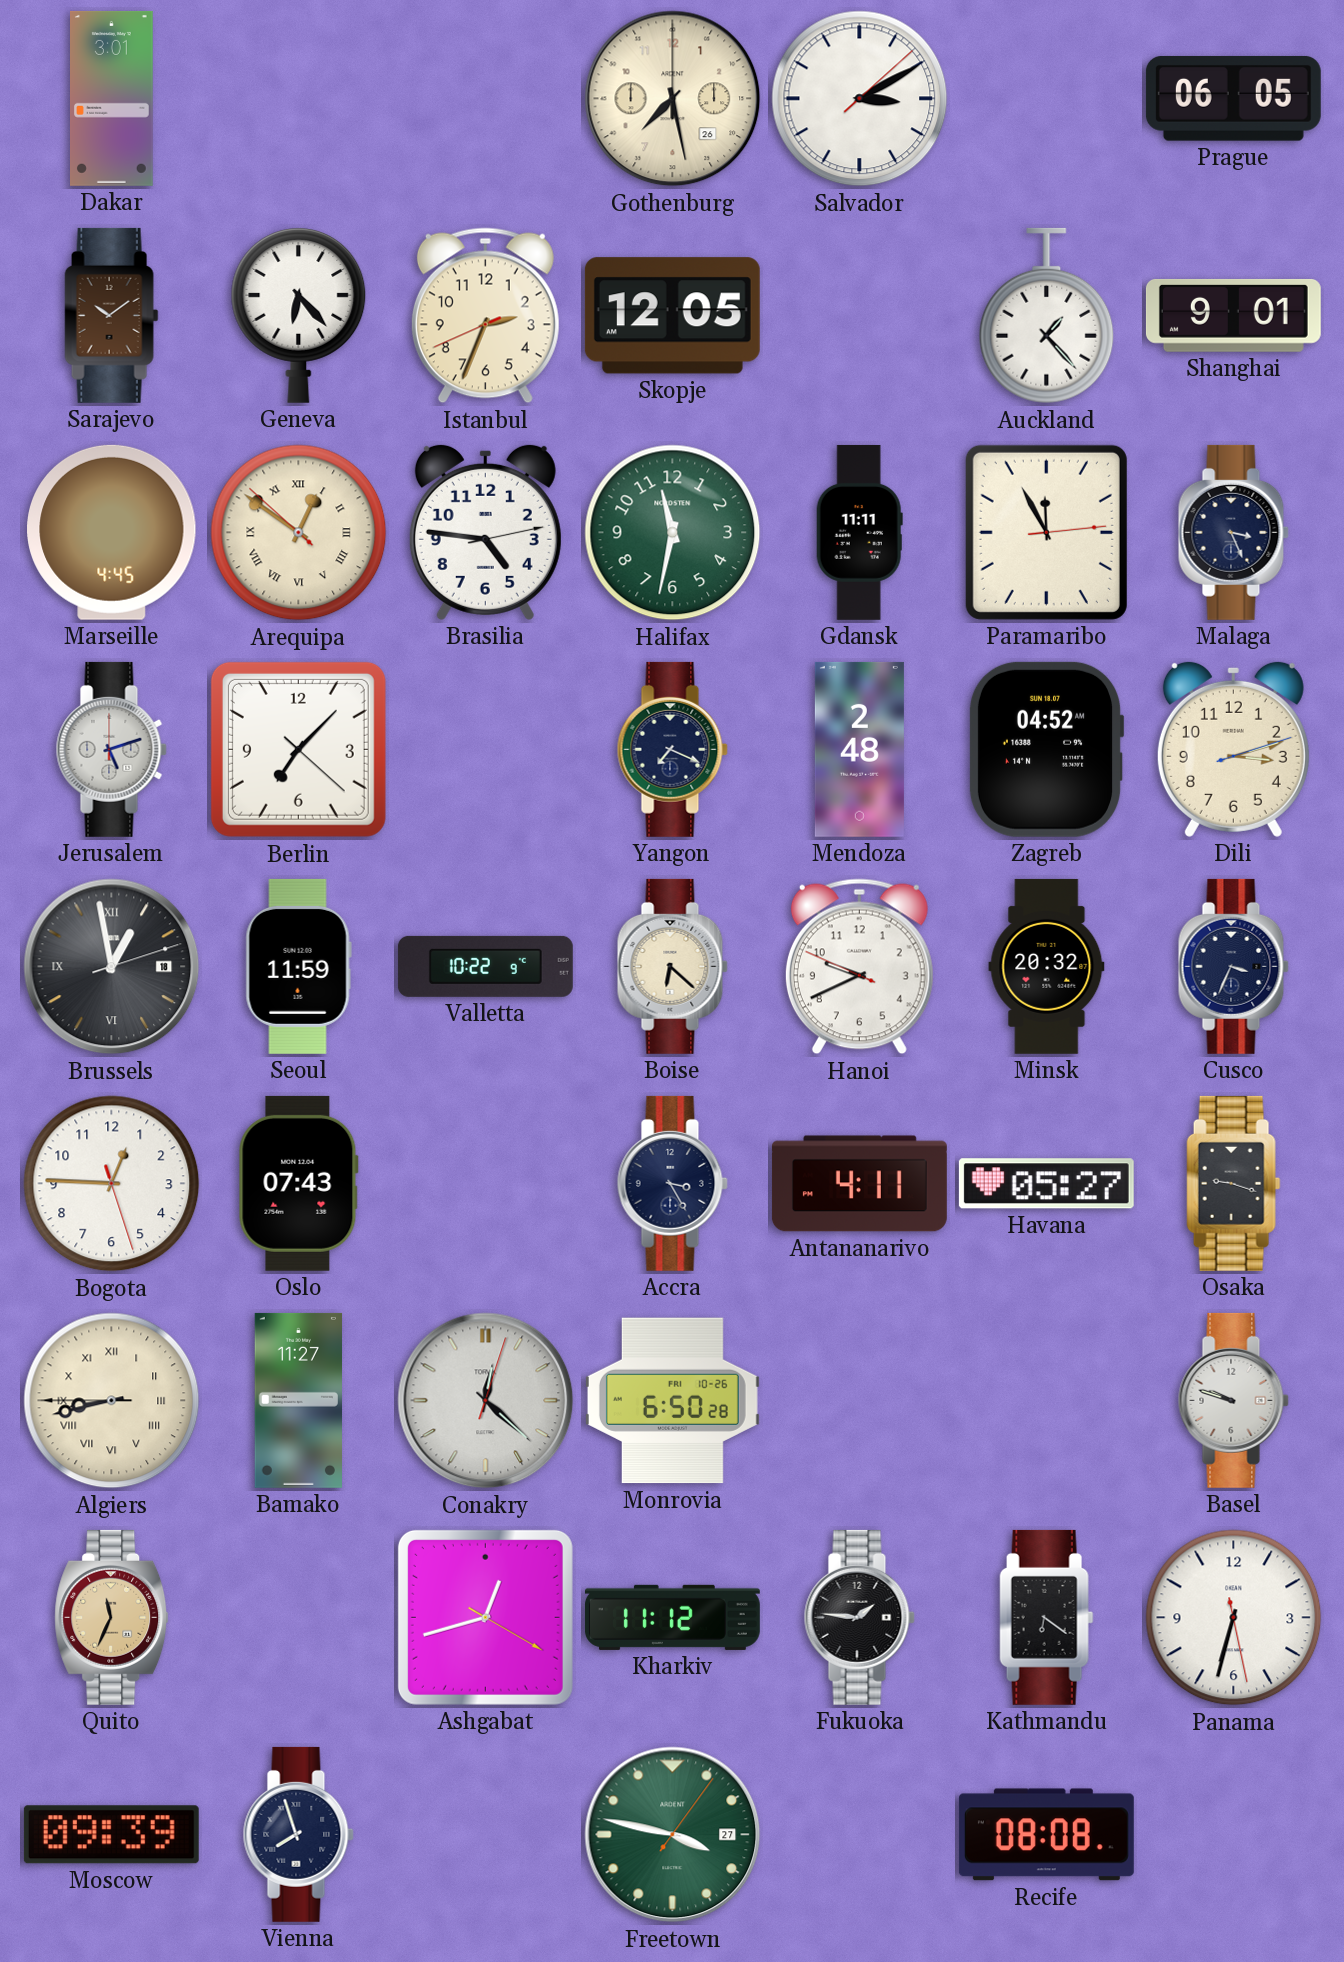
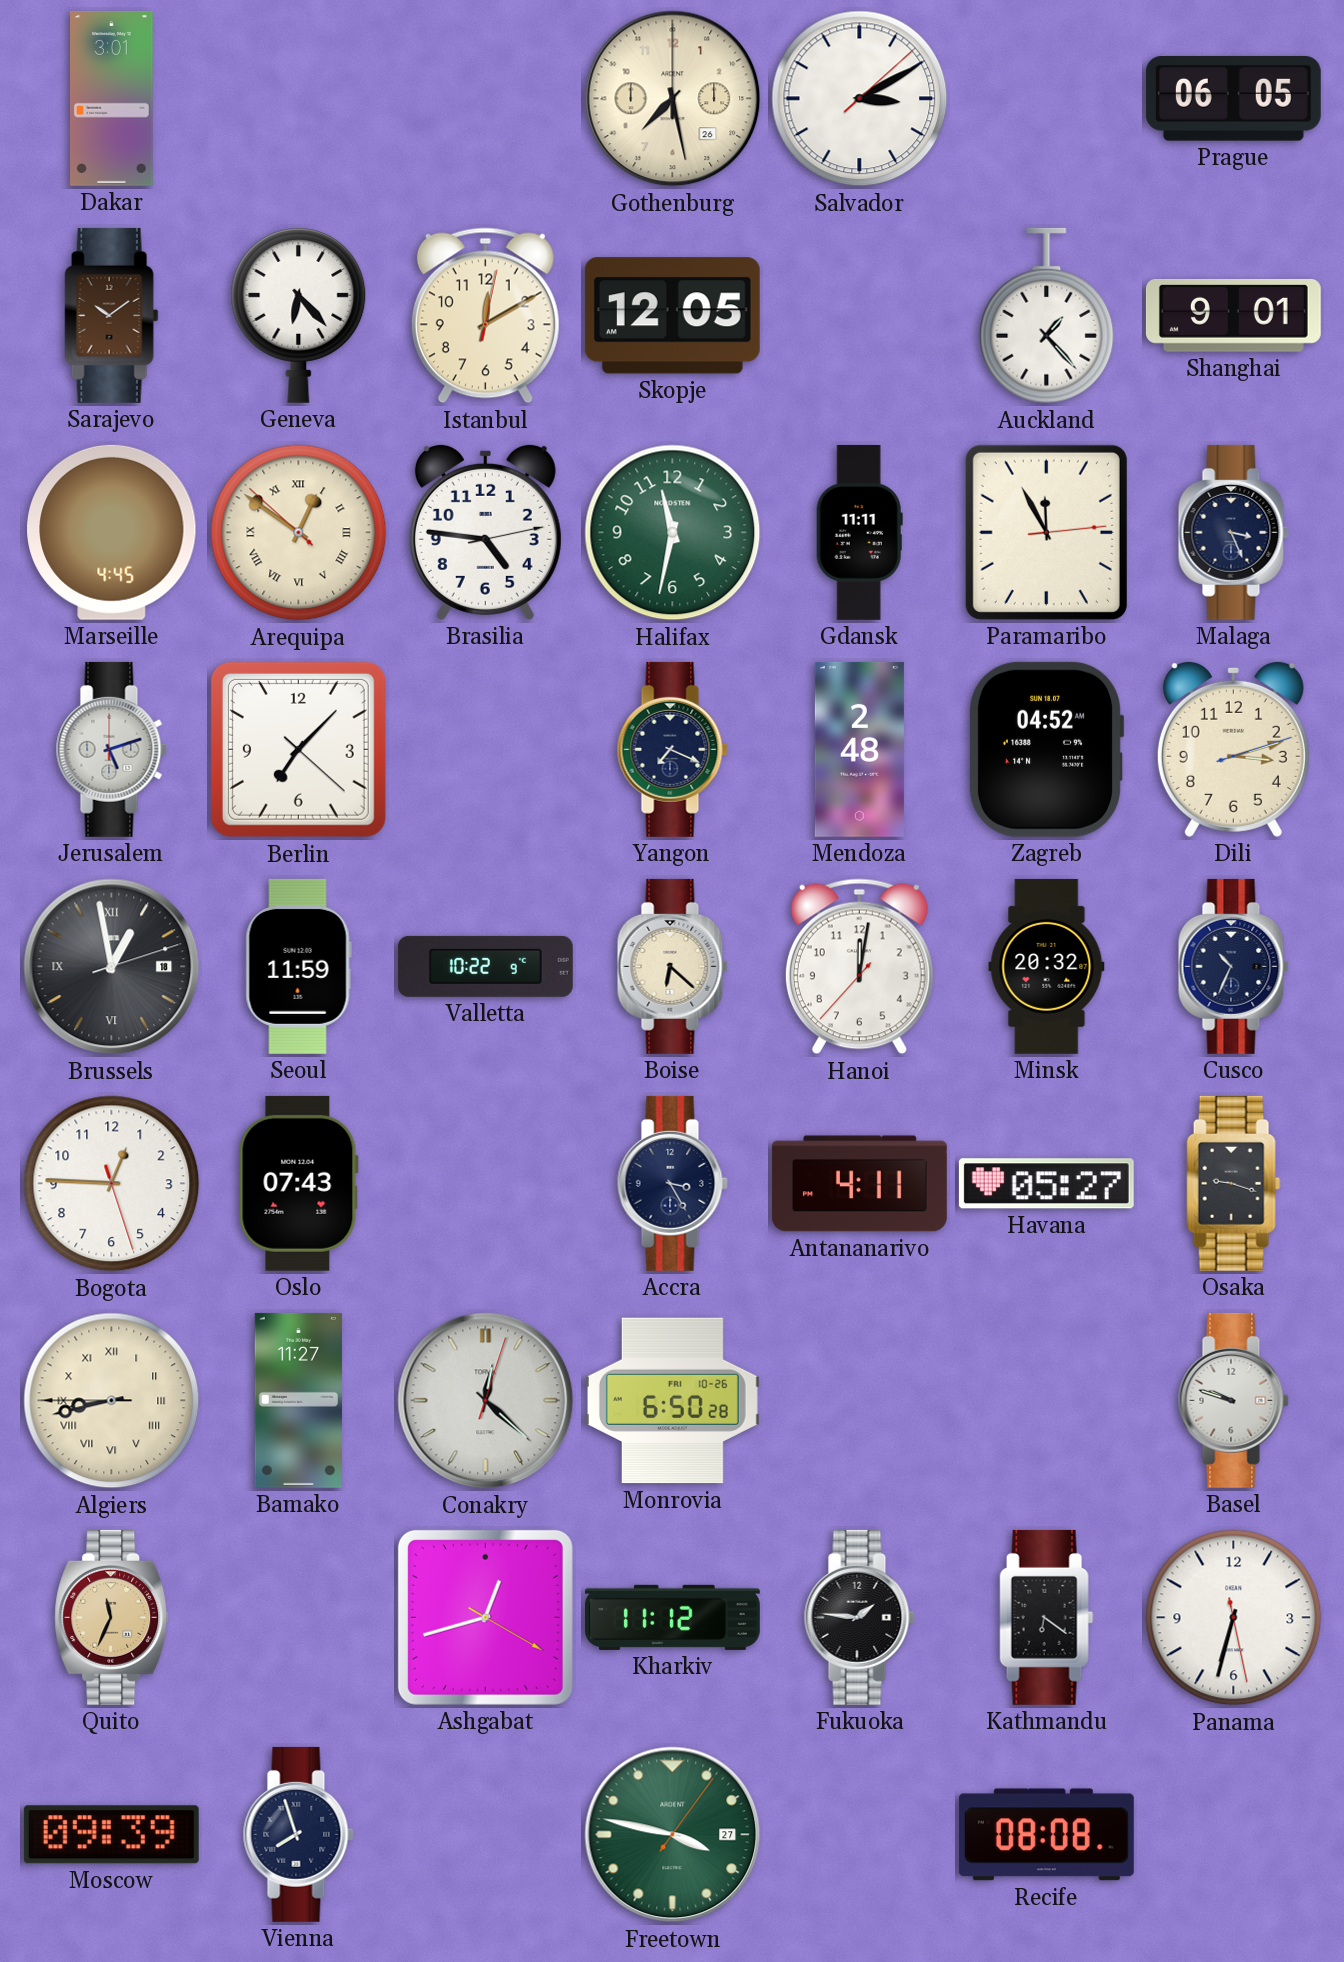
Istanbul: 2:33 -> 12:10 (485, 316)
Hanoi: 9:40 -> 12:01 (859, 967)
Cusco: 3:34 -> 10:34 (1233, 966)
